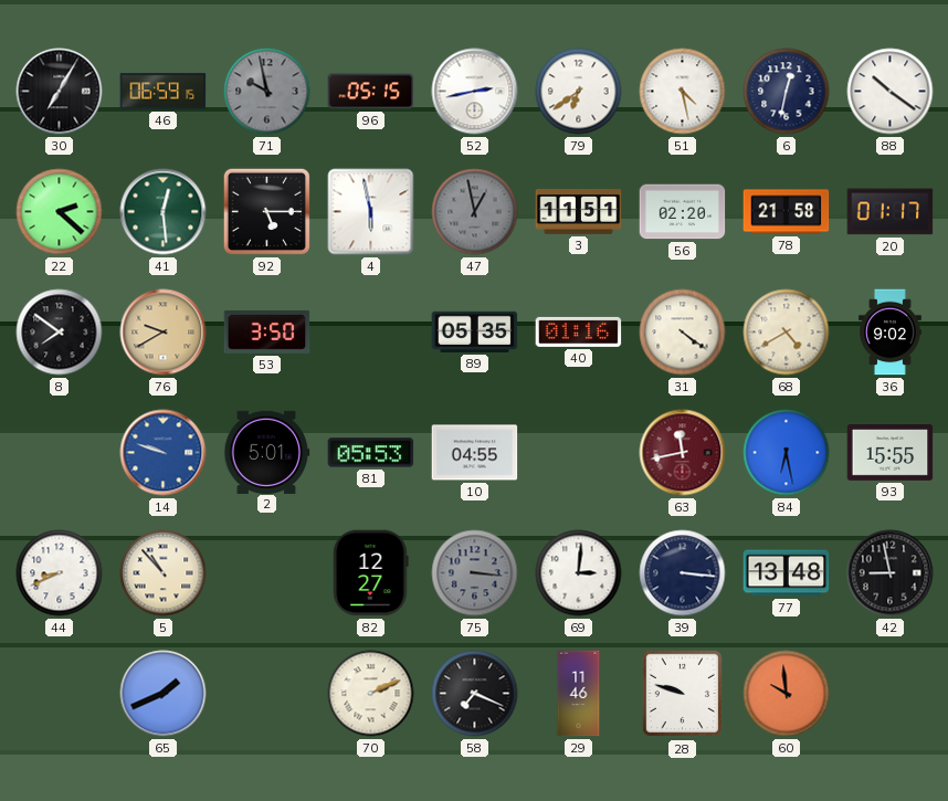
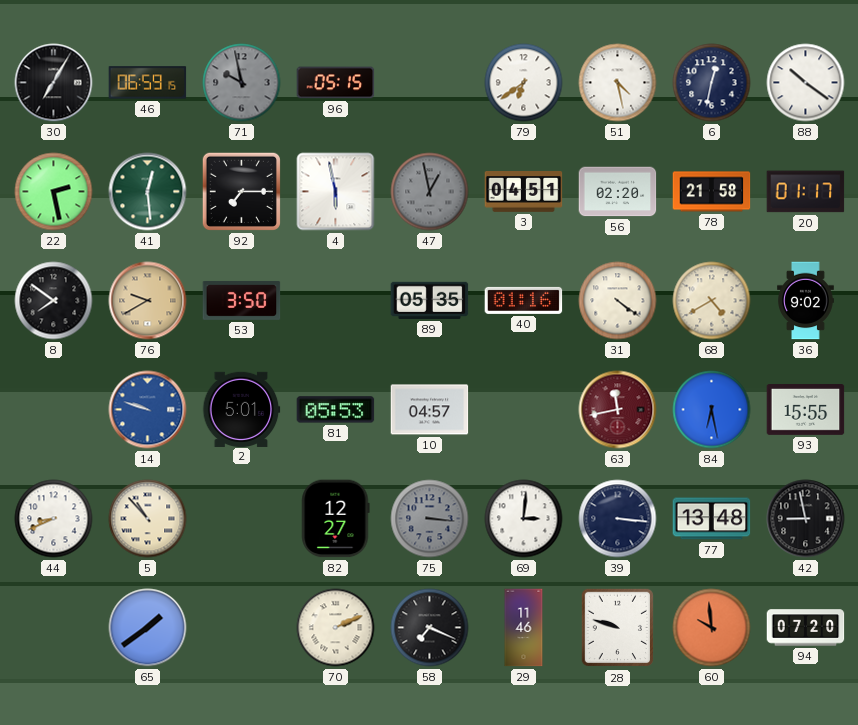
52: 2:43 -> none (475, 92)
22: 2:22 -> 2:28 (54, 192)
92: 5:15 -> 7:15 (241, 191)
3: 11:51 -> 04:51 (524, 192)
10: 04:55 -> 04:57 (430, 410)
65: 1:41 -> 1:39 (148, 628)
94: none -> 07:20 (806, 628)
